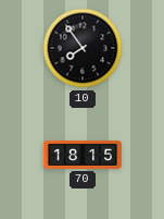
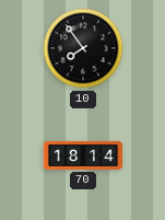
70: 18:15 -> 18:14 (83, 155)
